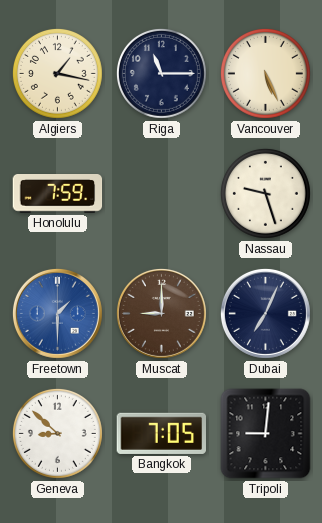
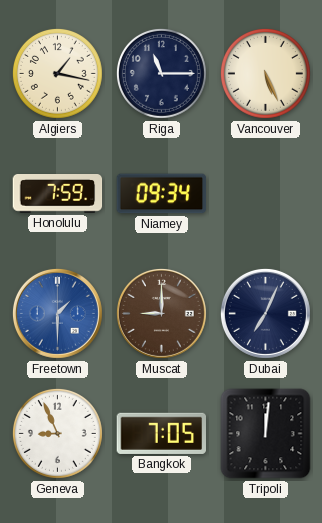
Niamey: none -> 09:34 (162, 194)
Nassau: 9:27 -> none (265, 193)
Geneva: 8:52 -> 8:56 (57, 433)
Tripoli: 9:01 -> 12:01 (266, 434)
